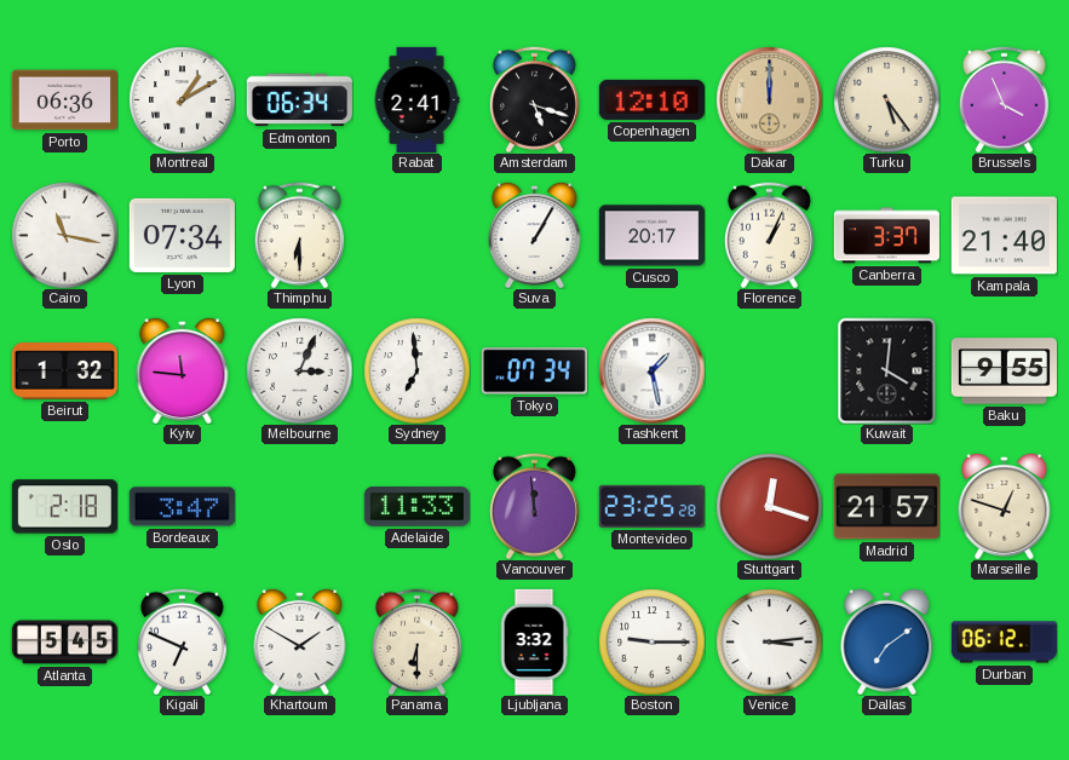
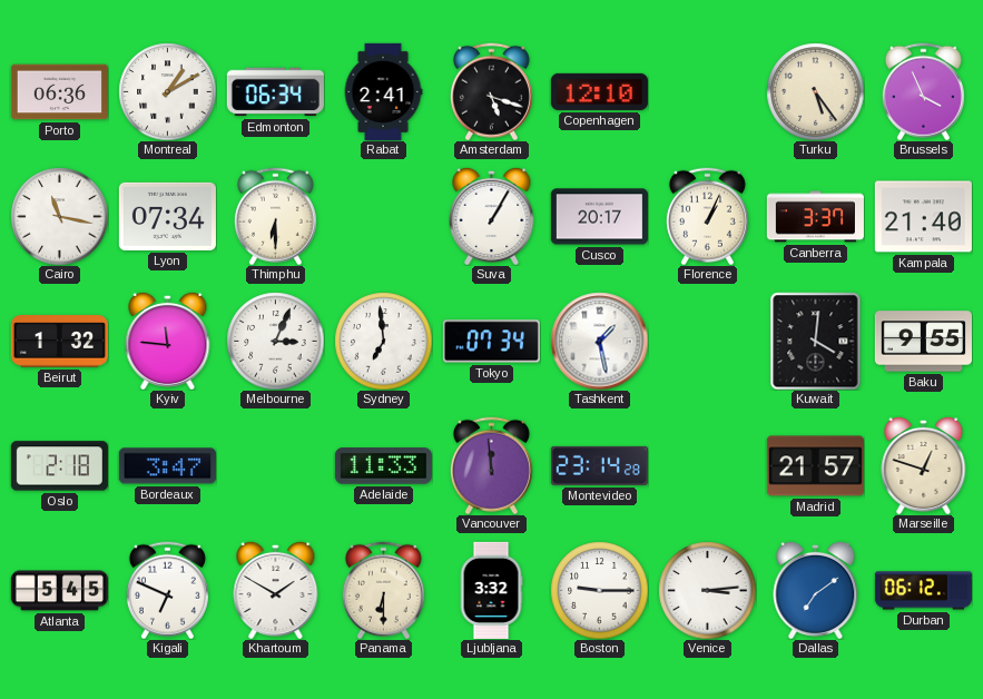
Dakar: 12:00 -> none (769, 99)
Montevideo: 23:25 -> 23:14 (599, 465)
Stuttgart: 12:18 -> none (769, 506)
